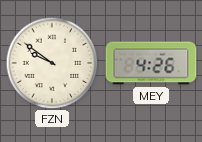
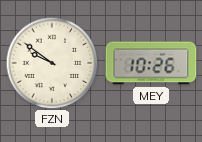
MEY: 4:26 -> 10:26 (151, 63)
